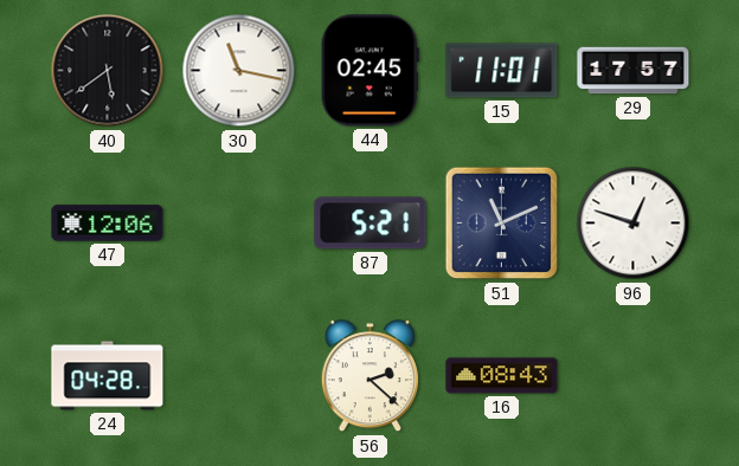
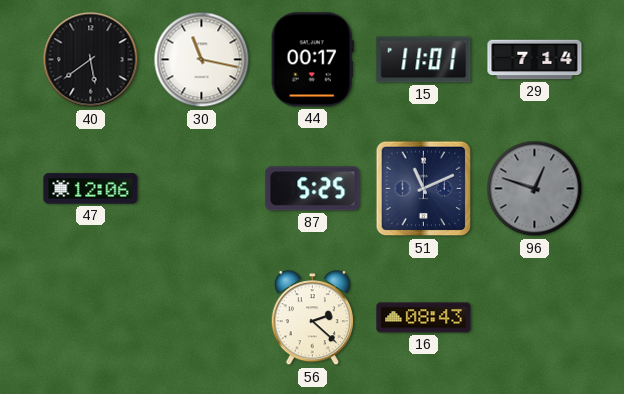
44: 02:45 -> 00:17 (312, 60)
29: 17:57 -> 7:14 (535, 60)
87: 5:21 -> 5:25 (313, 189)
96 dial: white -> grey (535, 189)
24: 04:28 -> none (108, 376)
